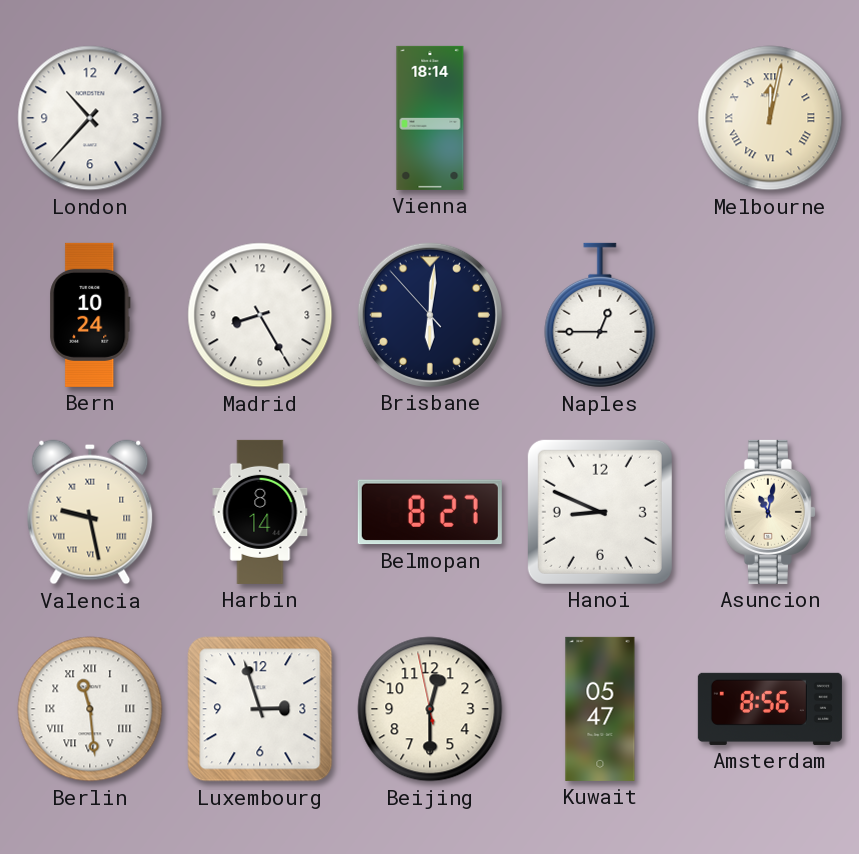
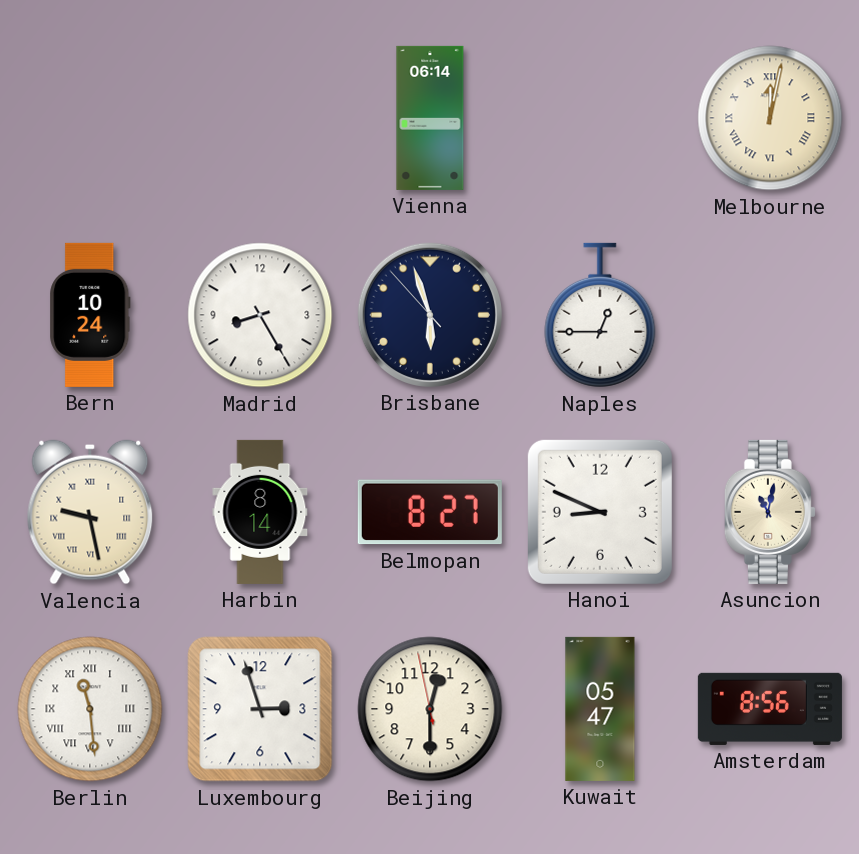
London: 10:37 -> none (90, 118)
Vienna: 18:14 -> 06:14 (430, 118)
Brisbane: 6:00 -> 5:56 (430, 315)
